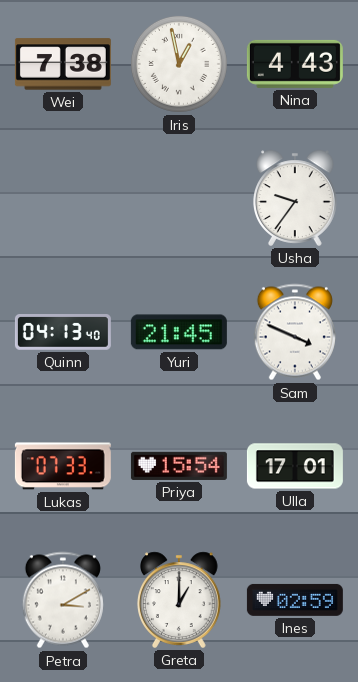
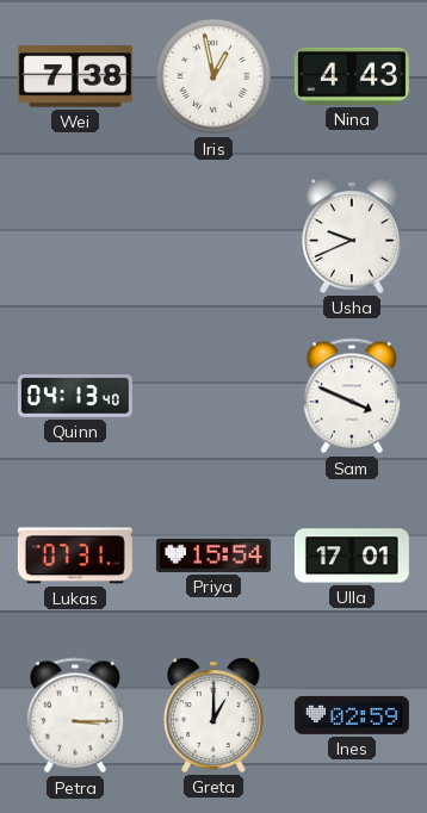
Usha: 9:36 -> 9:41 (353, 236)
Yuri: 21:45 -> none (179, 332)
Lukas: 07:33 -> 07:31 (75, 556)
Petra: 3:10 -> 3:15 (75, 715)
